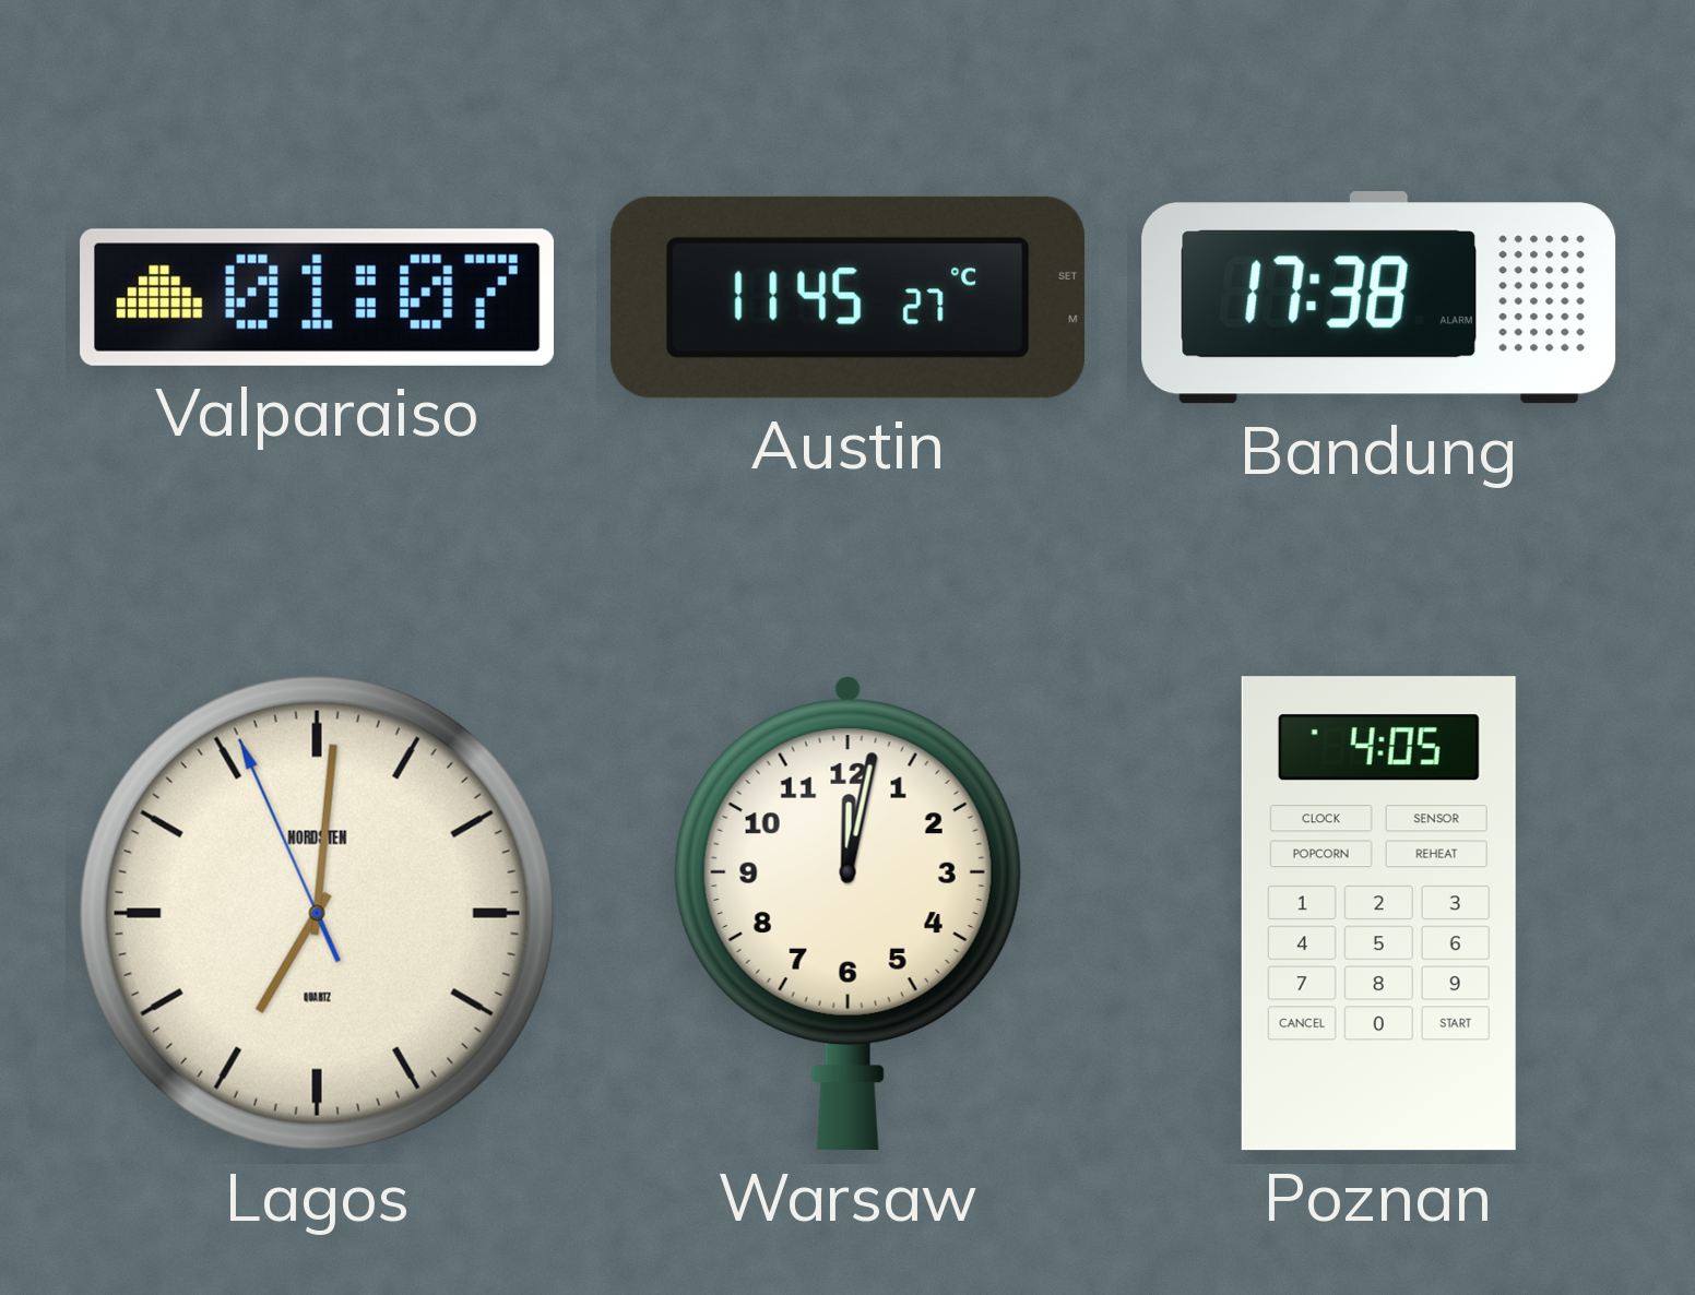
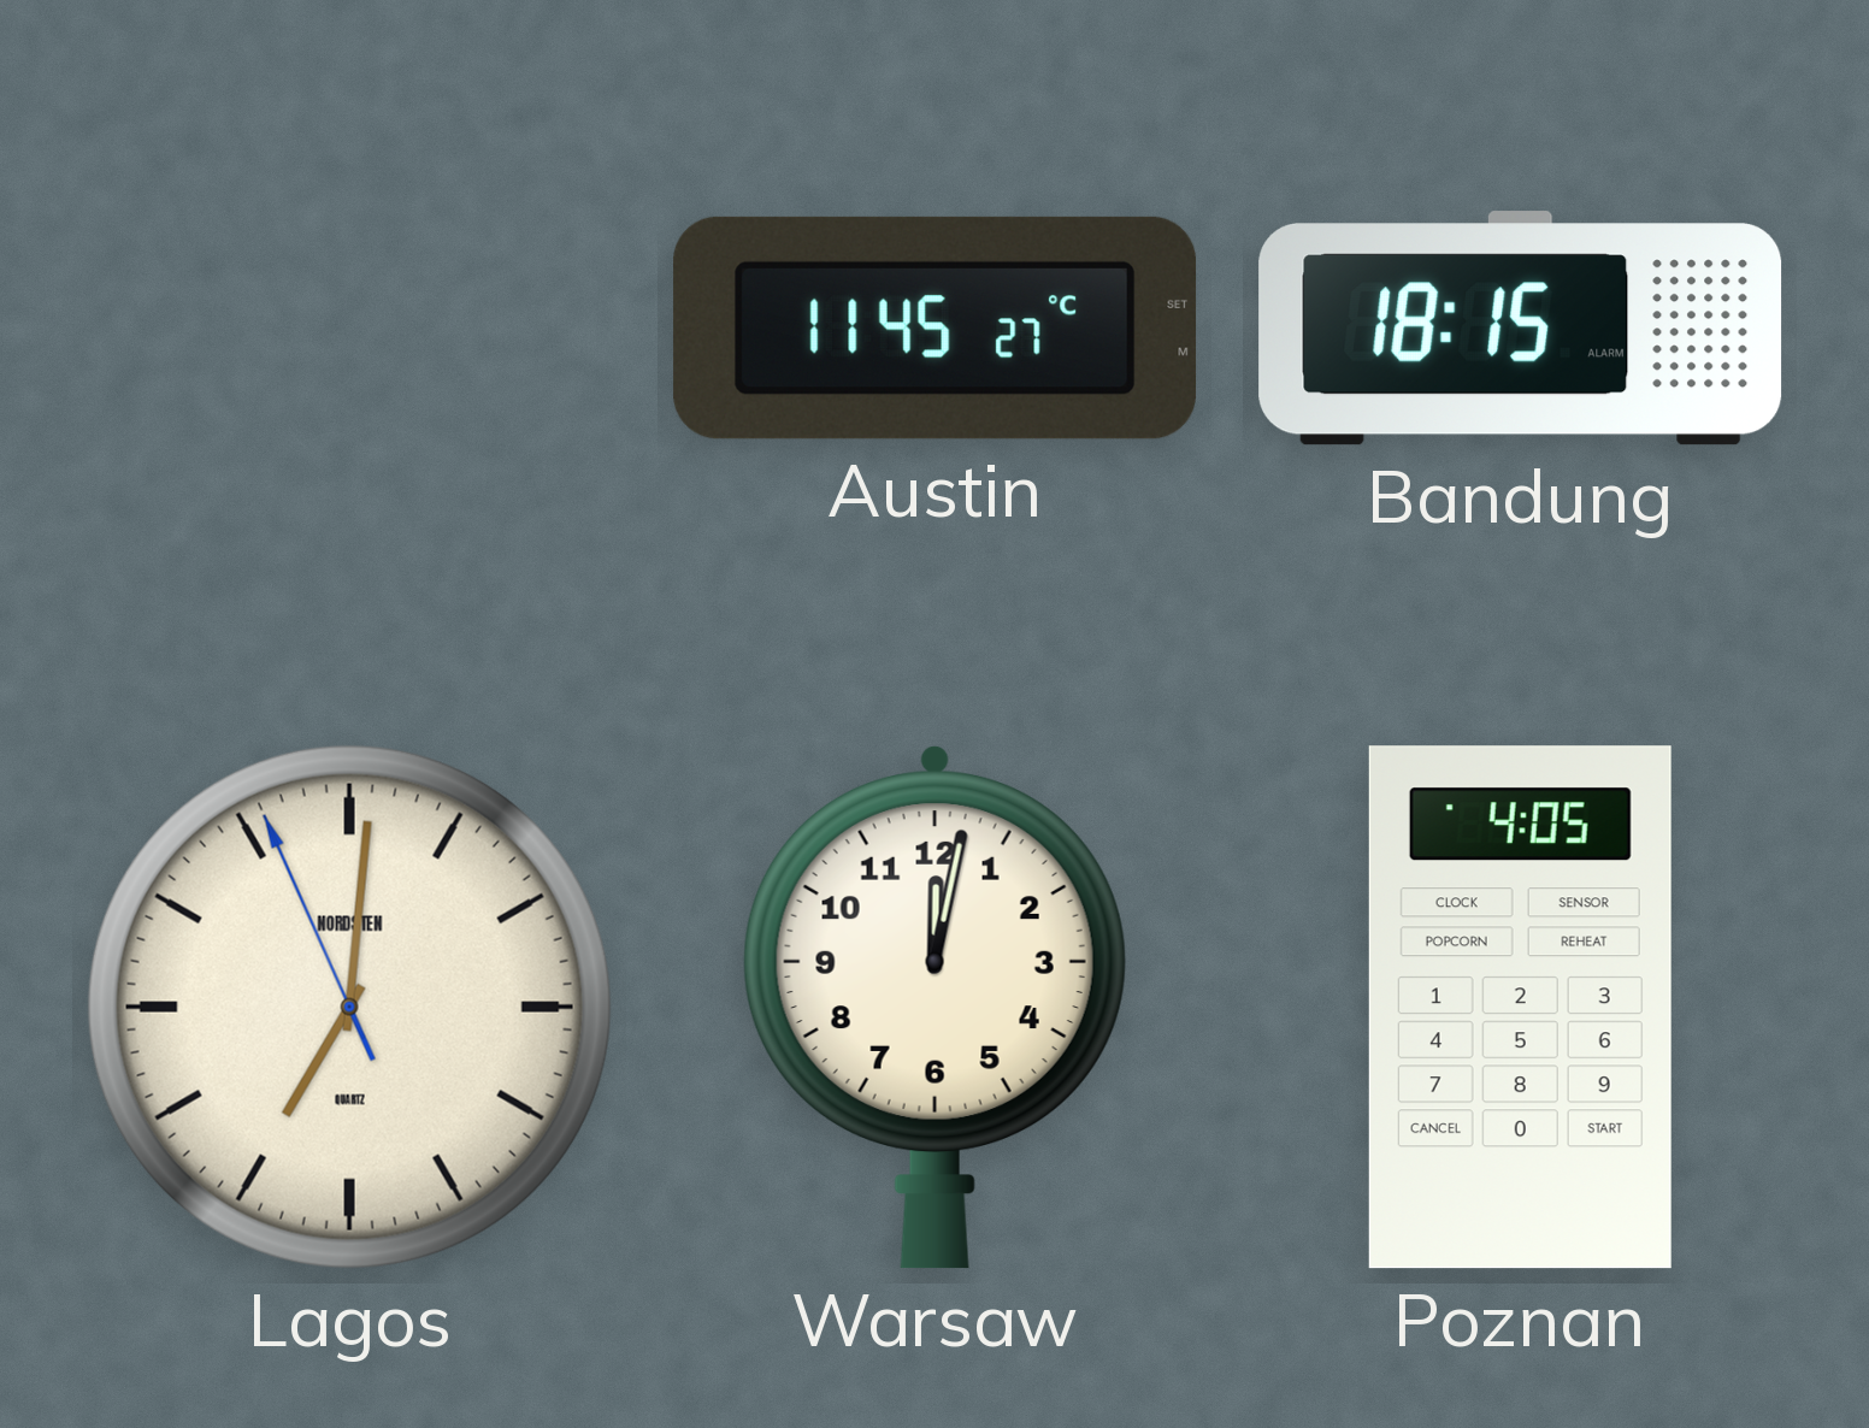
Valparaiso: 01:07 -> none (318, 297)
Bandung: 17:38 -> 18:15 (1521, 329)
